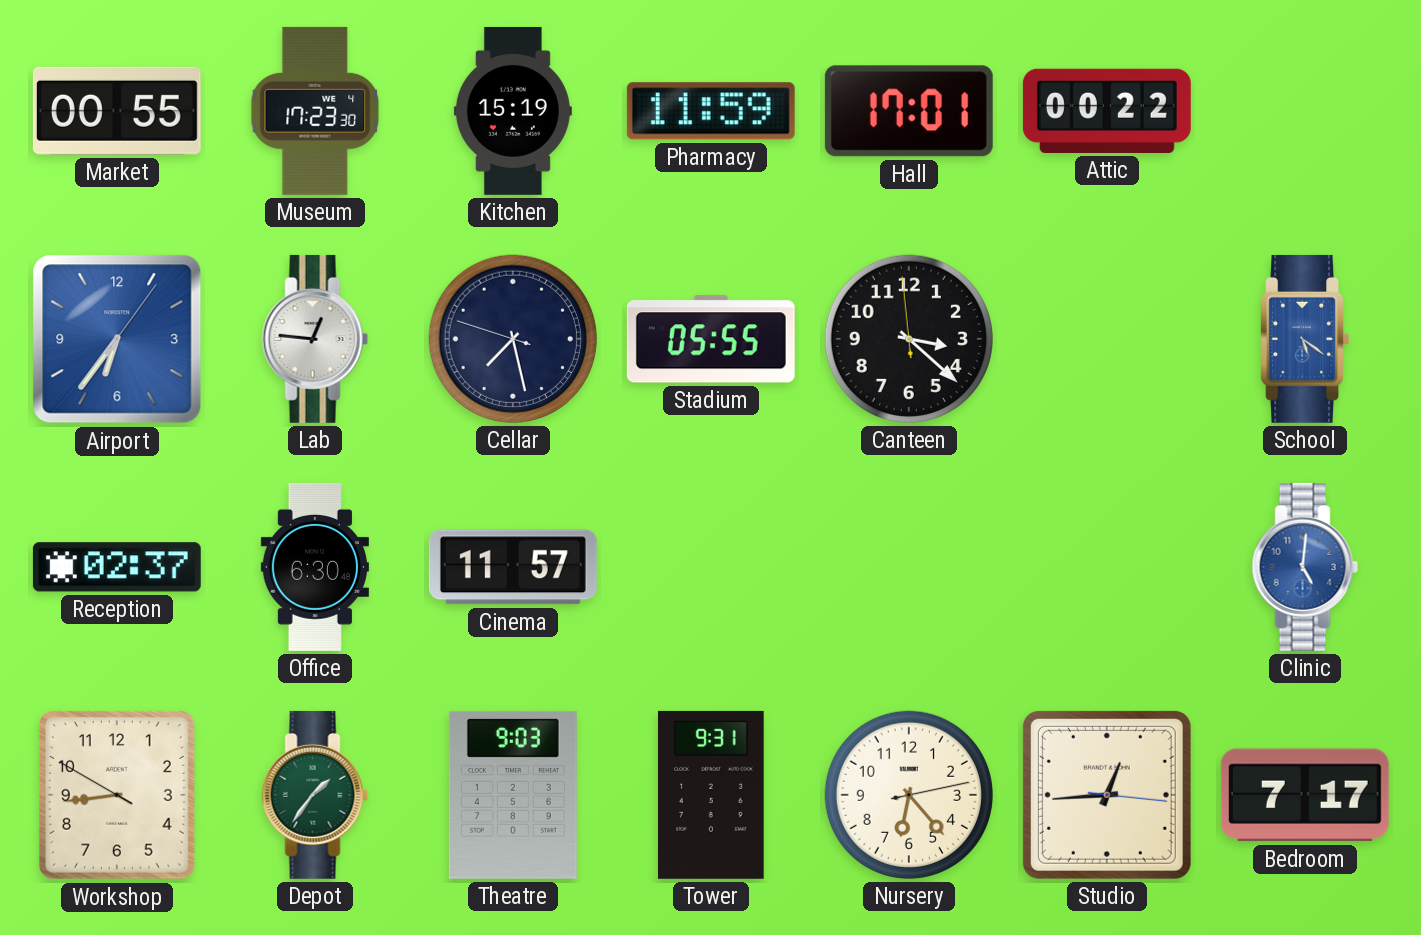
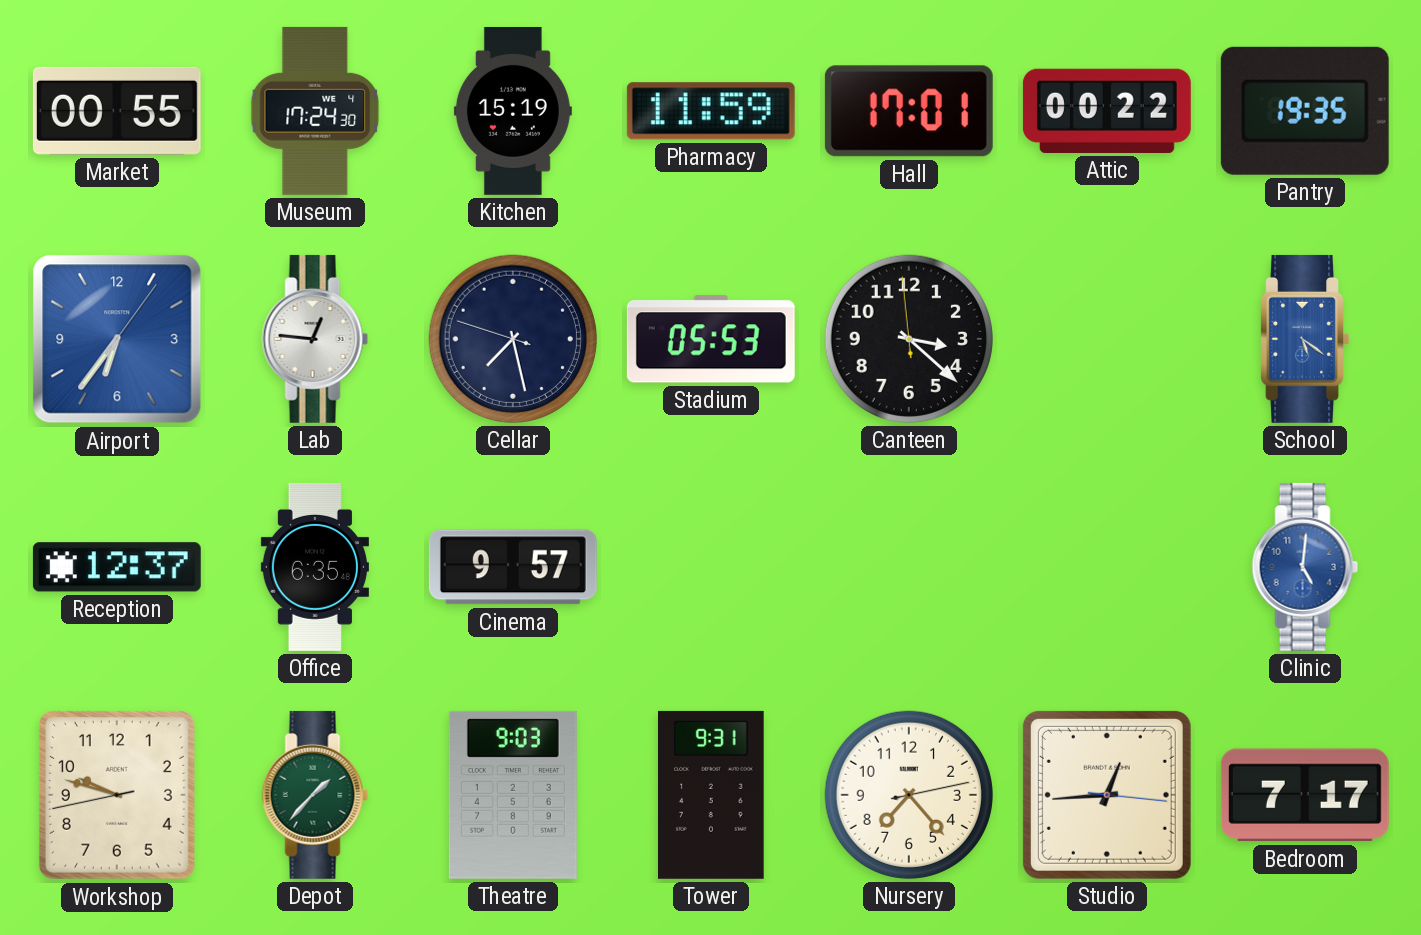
Museum: 17:23 -> 17:24 (315, 111)
Pantry: none -> 19:35 (1305, 111)
Stadium: 05:55 -> 05:53 (711, 339)
Reception: 02:37 -> 12:37 (117, 567)
Office: 6:30 -> 6:35 (315, 567)
Cinema: 11:57 -> 9:57 (513, 567)
Workshop: 8:43 -> 9:47 (117, 795)
Depot: 1:36 -> 1:37 (315, 795)
Nursery: 6:23 -> 7:23 (909, 795)
